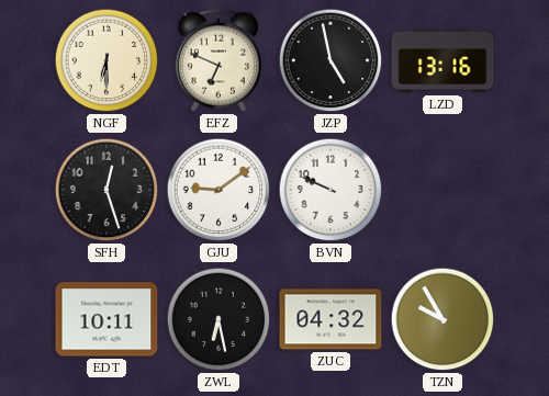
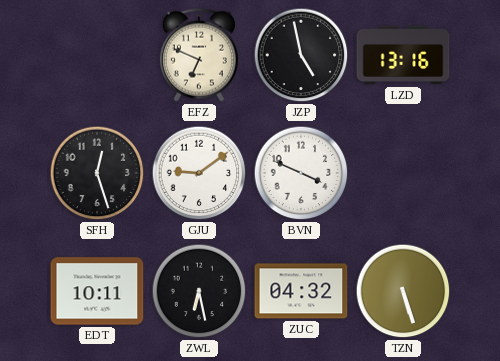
NGF: 6:30 -> none (107, 60)
BVN: 9:49 -> 3:49 (301, 173)
TZN: 9:55 -> 5:27 (403, 291)
